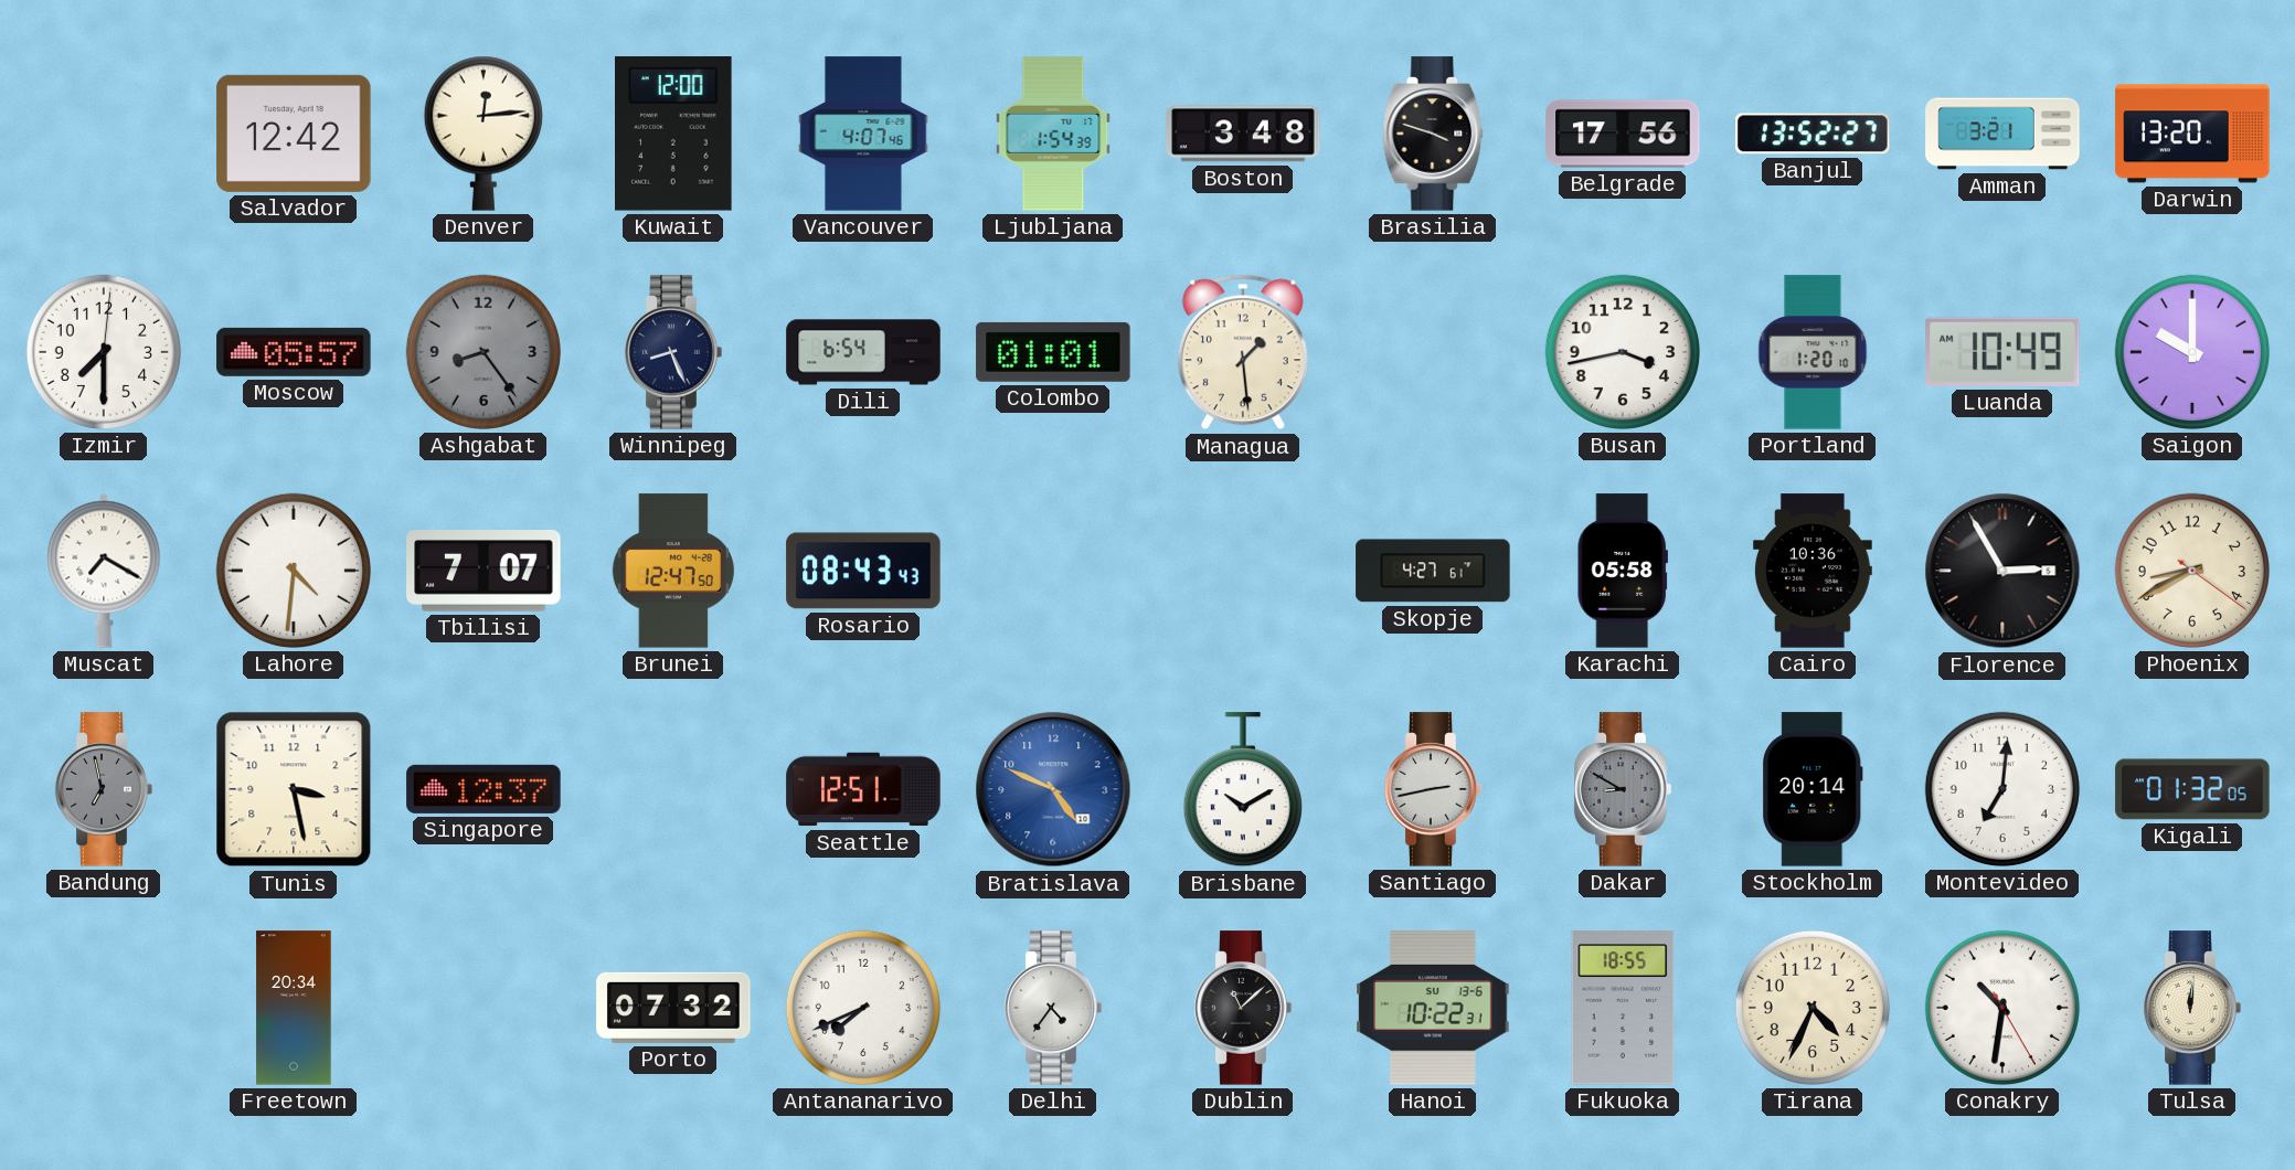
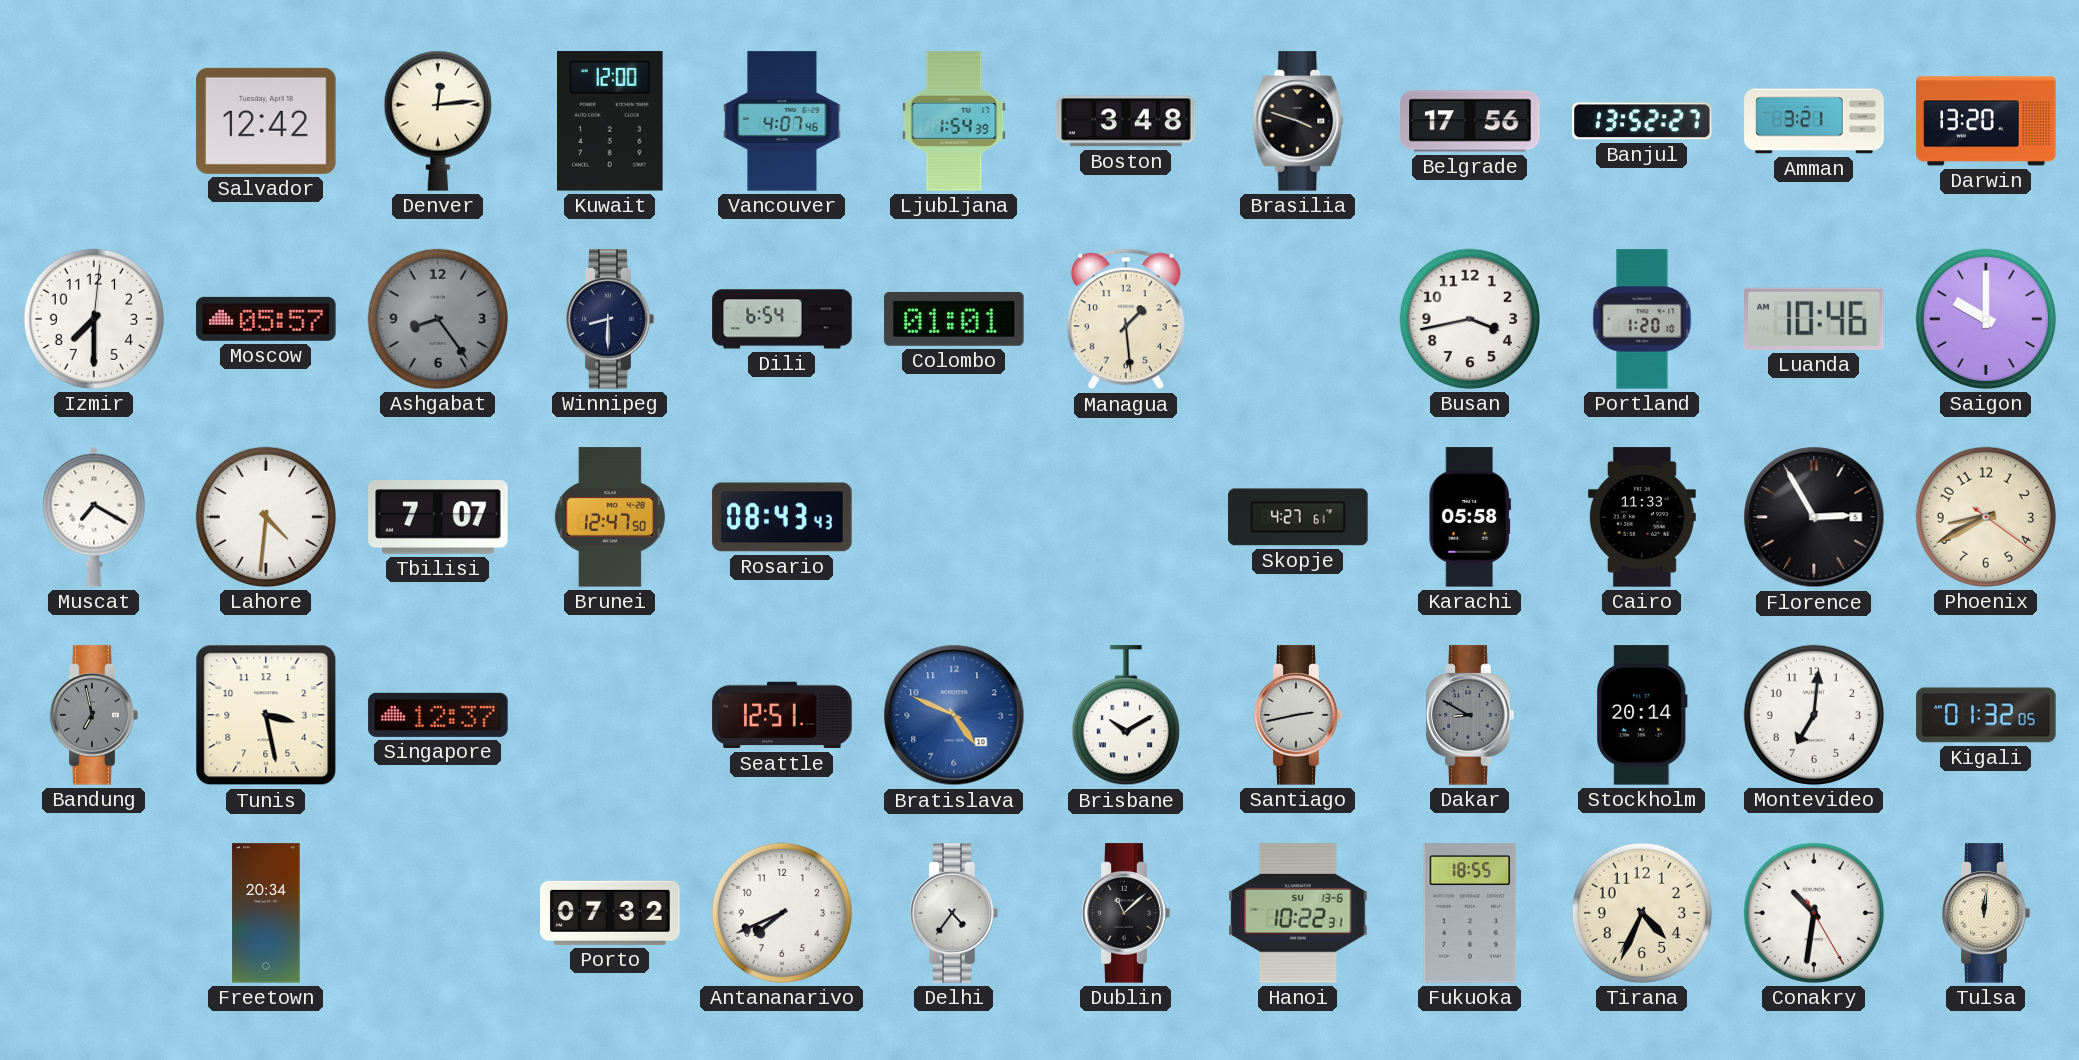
Winnipeg: 8:26 -> 8:30 (610, 319)
Luanda: 10:49 -> 10:46 (1814, 319)
Cairo: 10:36 -> 11:33 (1642, 517)
